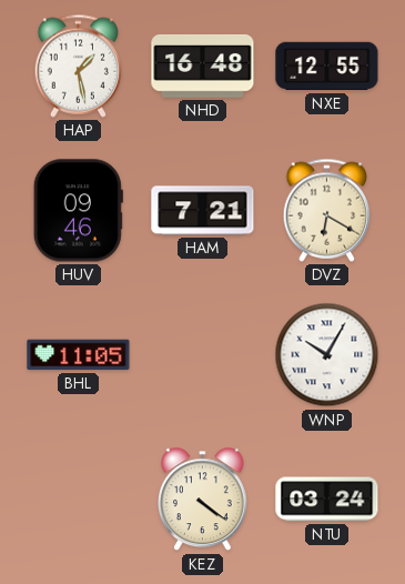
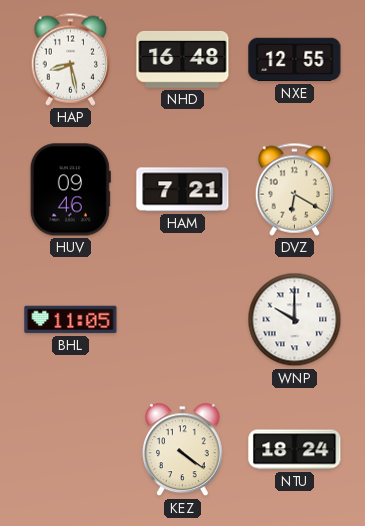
HAP: 1:28 -> 8:28 (70, 59)
WNP: 10:05 -> 10:00 (295, 320)
NTU: 03:24 -> 18:24 (295, 450)
